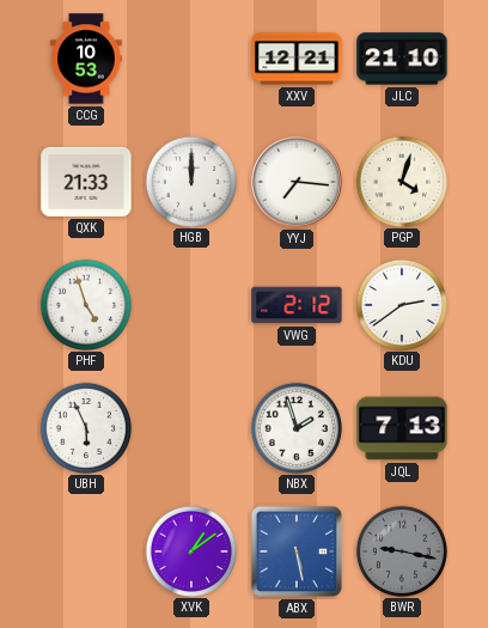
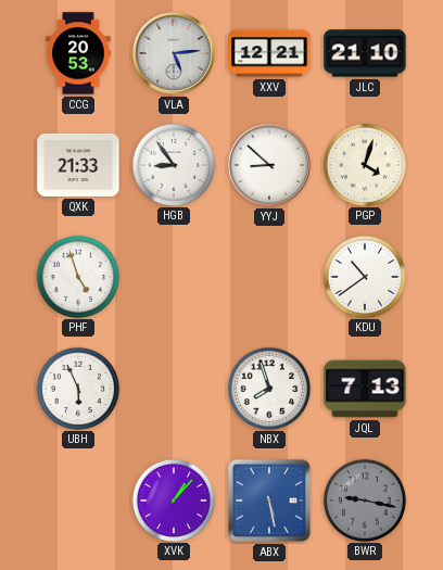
CCG: 10:53 -> 20:53 (78, 53)
VLA: none -> 5:14 (175, 54)
HGB: 12:00 -> 8:54 (173, 164)
YYJ: 7:16 -> 8:52 (270, 166)
VWG: 2:12 -> none (297, 305)
KDU: 2:39 -> 10:39 (364, 276)
NBX: 1:57 -> 7:57 (268, 388)
XVK: 1:09 -> 1:07 (173, 499)
